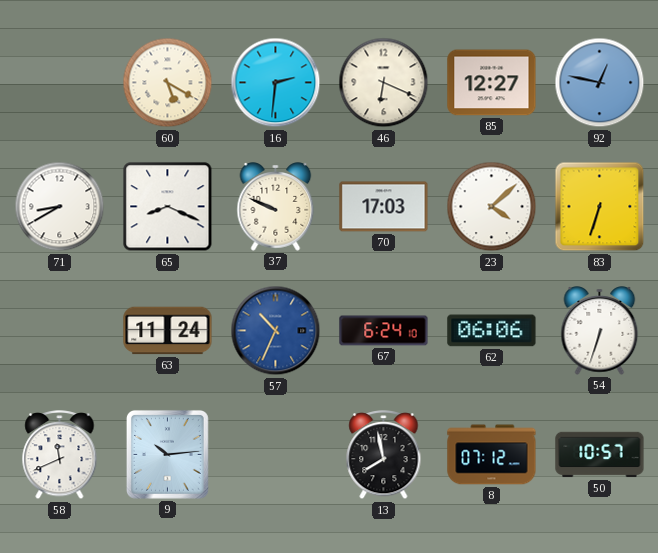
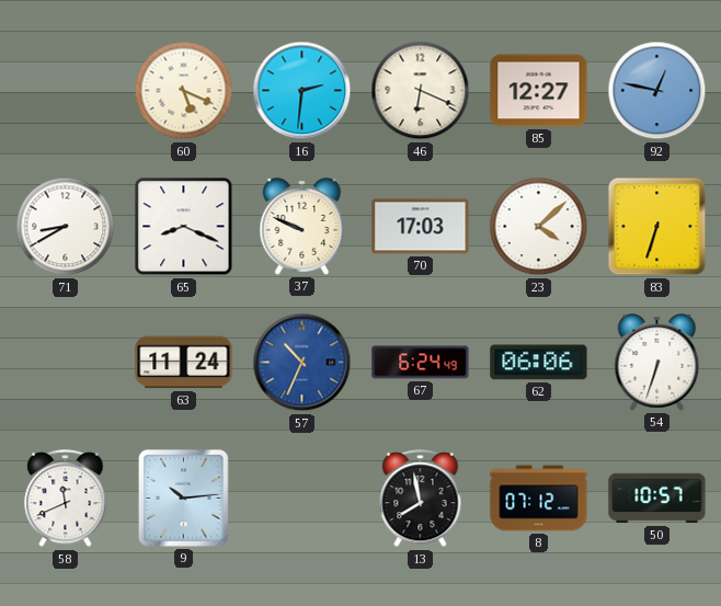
60: 5:20 -> 5:19 (184, 91)
67: 6:24:10 -> 6:24:49 (421, 363)
